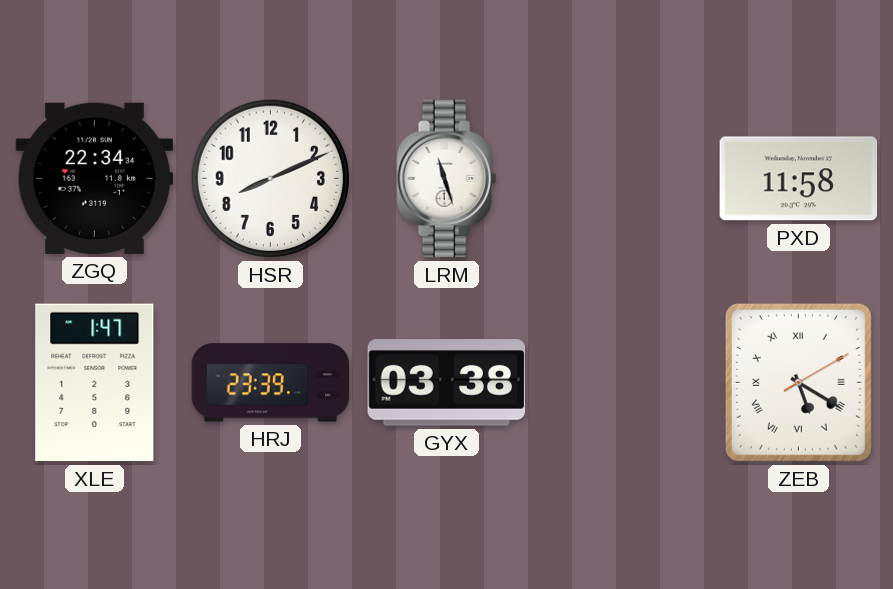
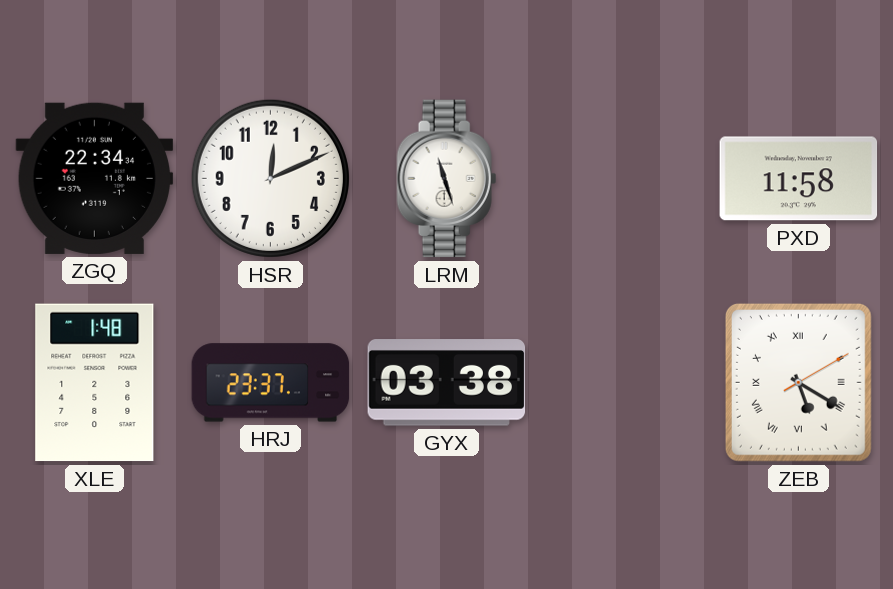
HSR: 8:11 -> 12:11 (270, 178)
XLE: 1:47 -> 1:48 (95, 383)
HRJ: 23:39 -> 23:37 (271, 383)
